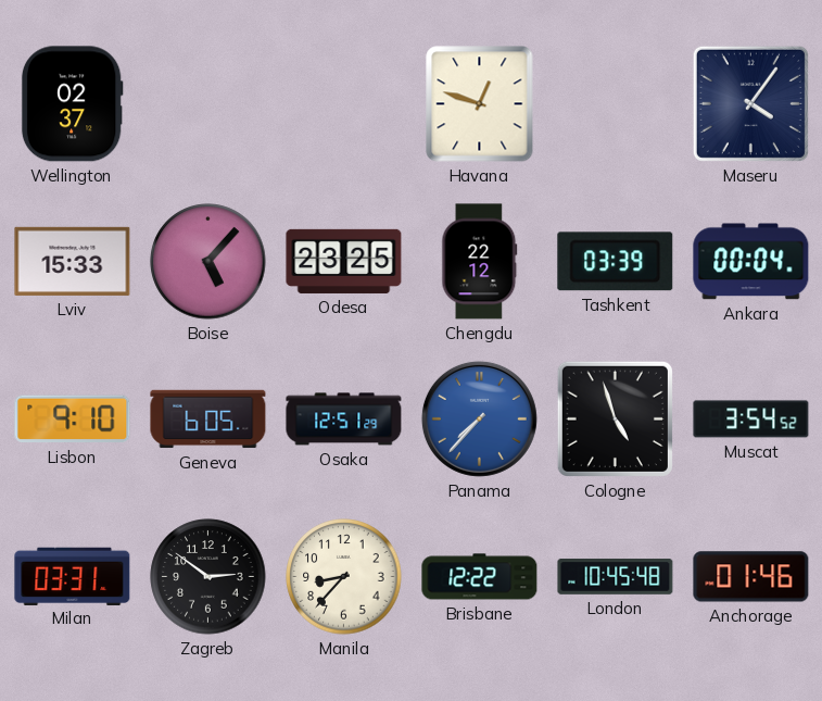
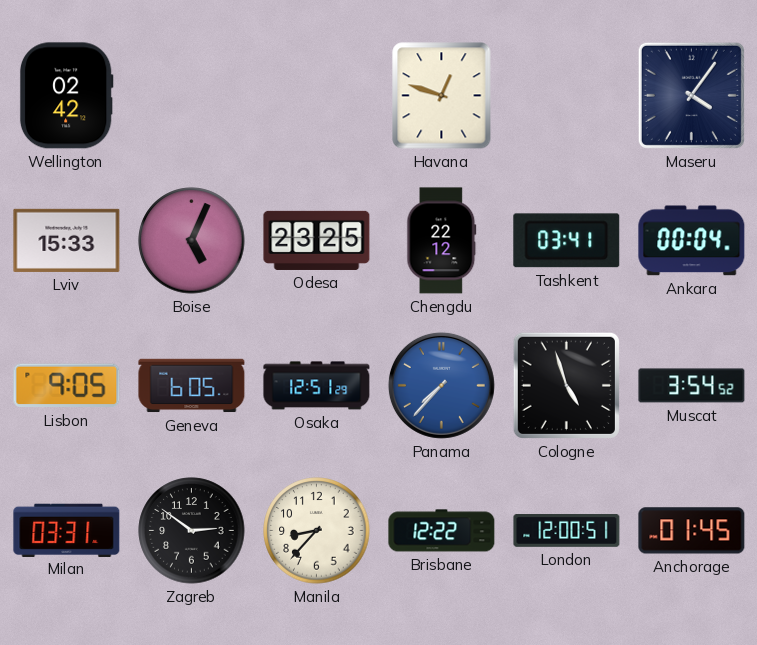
Wellington: 02:37 -> 02:42 (66, 96)
Boise: 5:07 -> 5:04 (192, 241)
Tashkent: 03:39 -> 03:41 (567, 241)
Lisbon: 9:10 -> 9:05 (67, 386)
London: 10:45 -> 12:00 (567, 531)
Anchorage: 01:46 -> 01:45 (692, 531)
